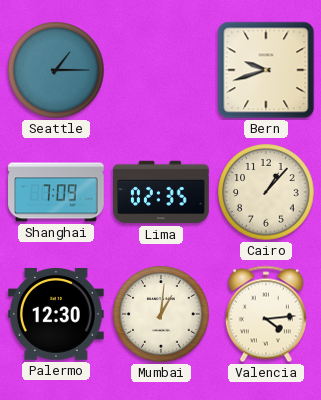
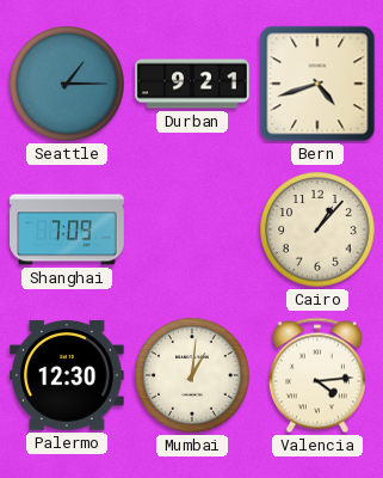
Durban: none -> 9:21 (192, 84)
Bern: 9:42 -> 4:42 (317, 84)
Lima: 02:35 -> none (161, 192)
